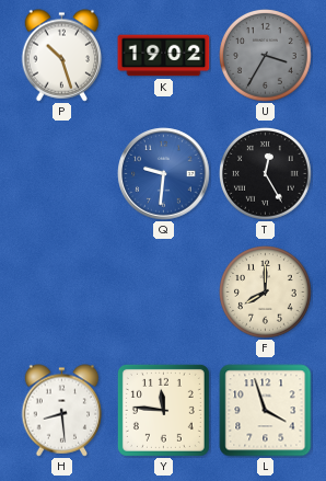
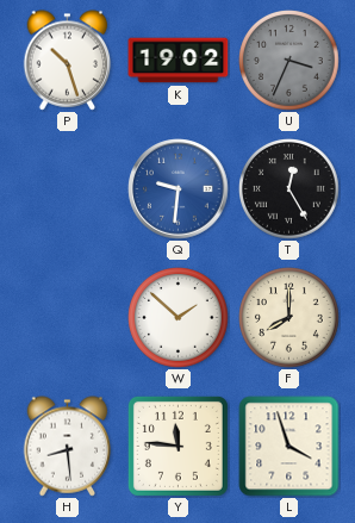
U: 3:35 -> 3:34 (289, 61)
W: none -> 1:52 (179, 318)
